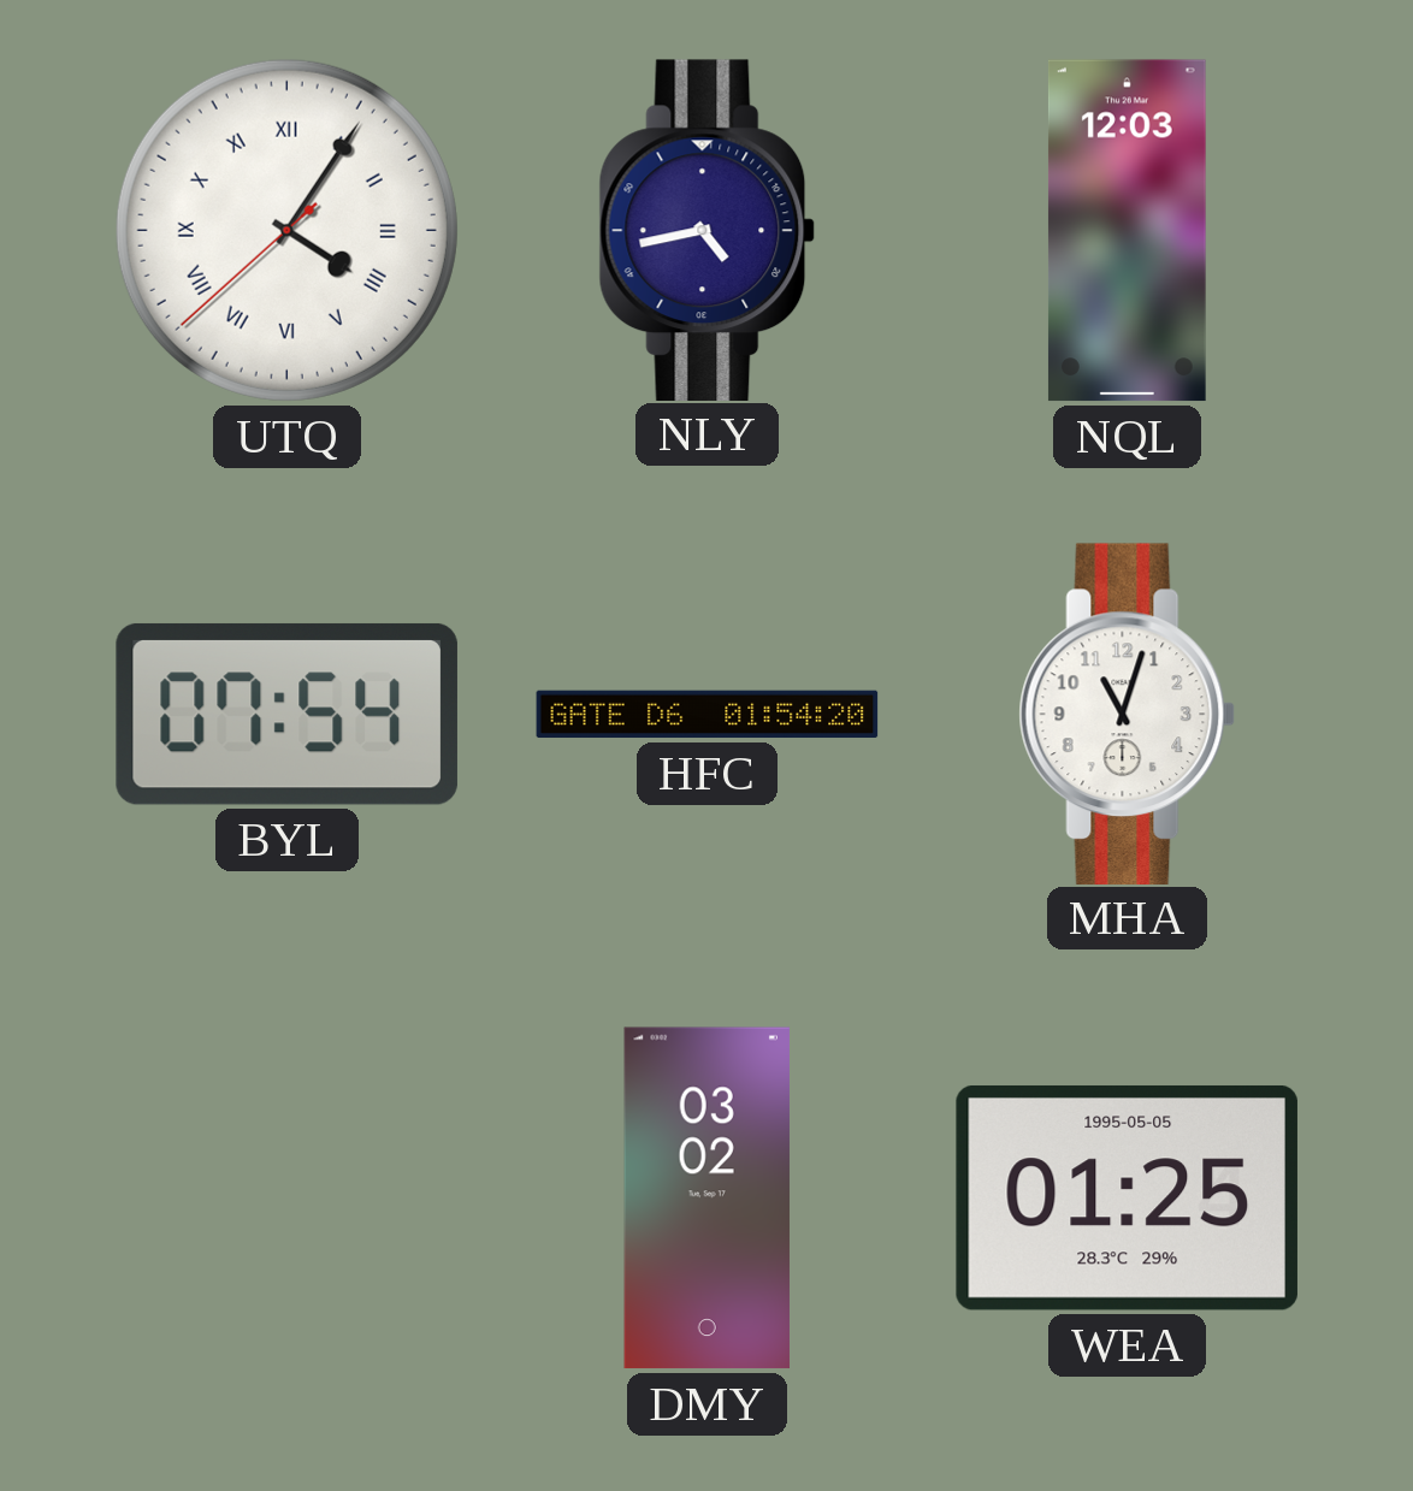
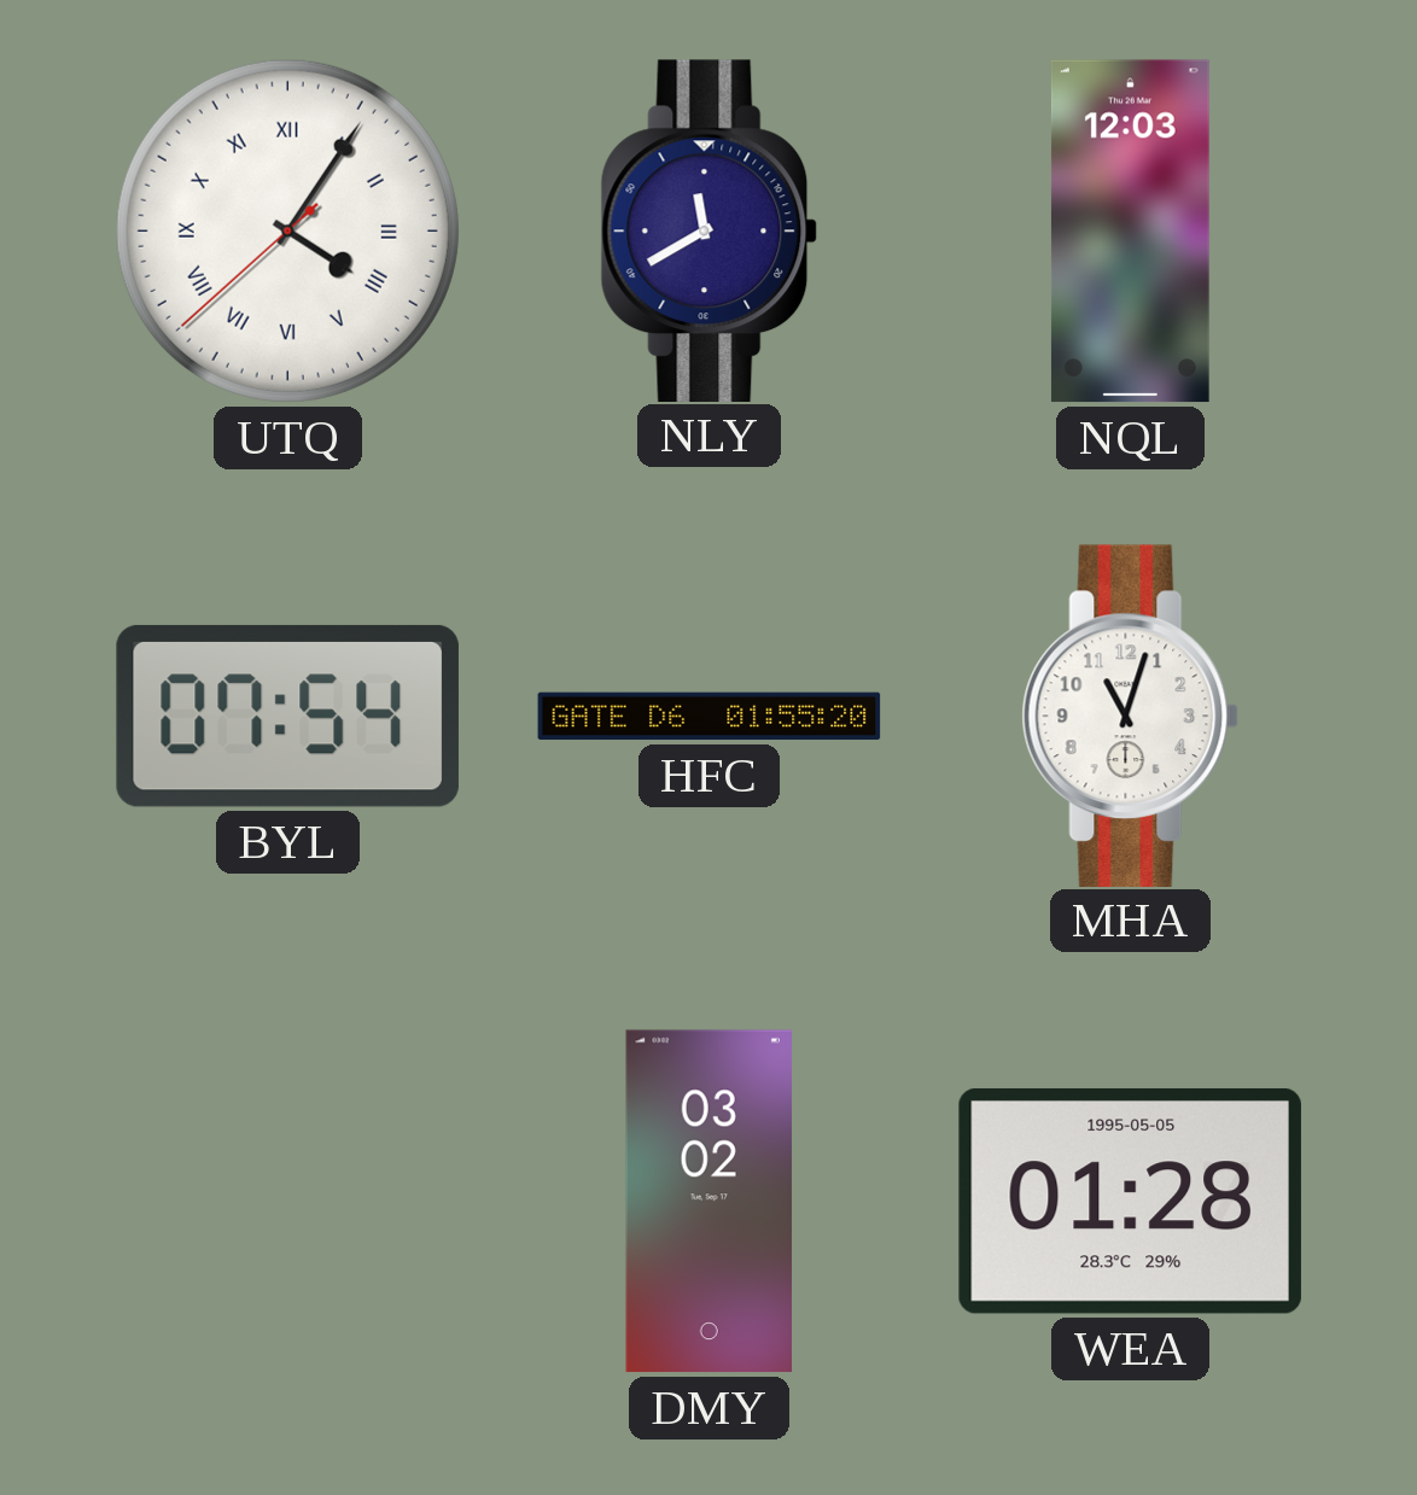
NLY: 4:43 -> 11:40 (710, 230)
HFC: 01:54 -> 01:55 (710, 717)
WEA: 01:25 -> 01:28 (1130, 1201)
